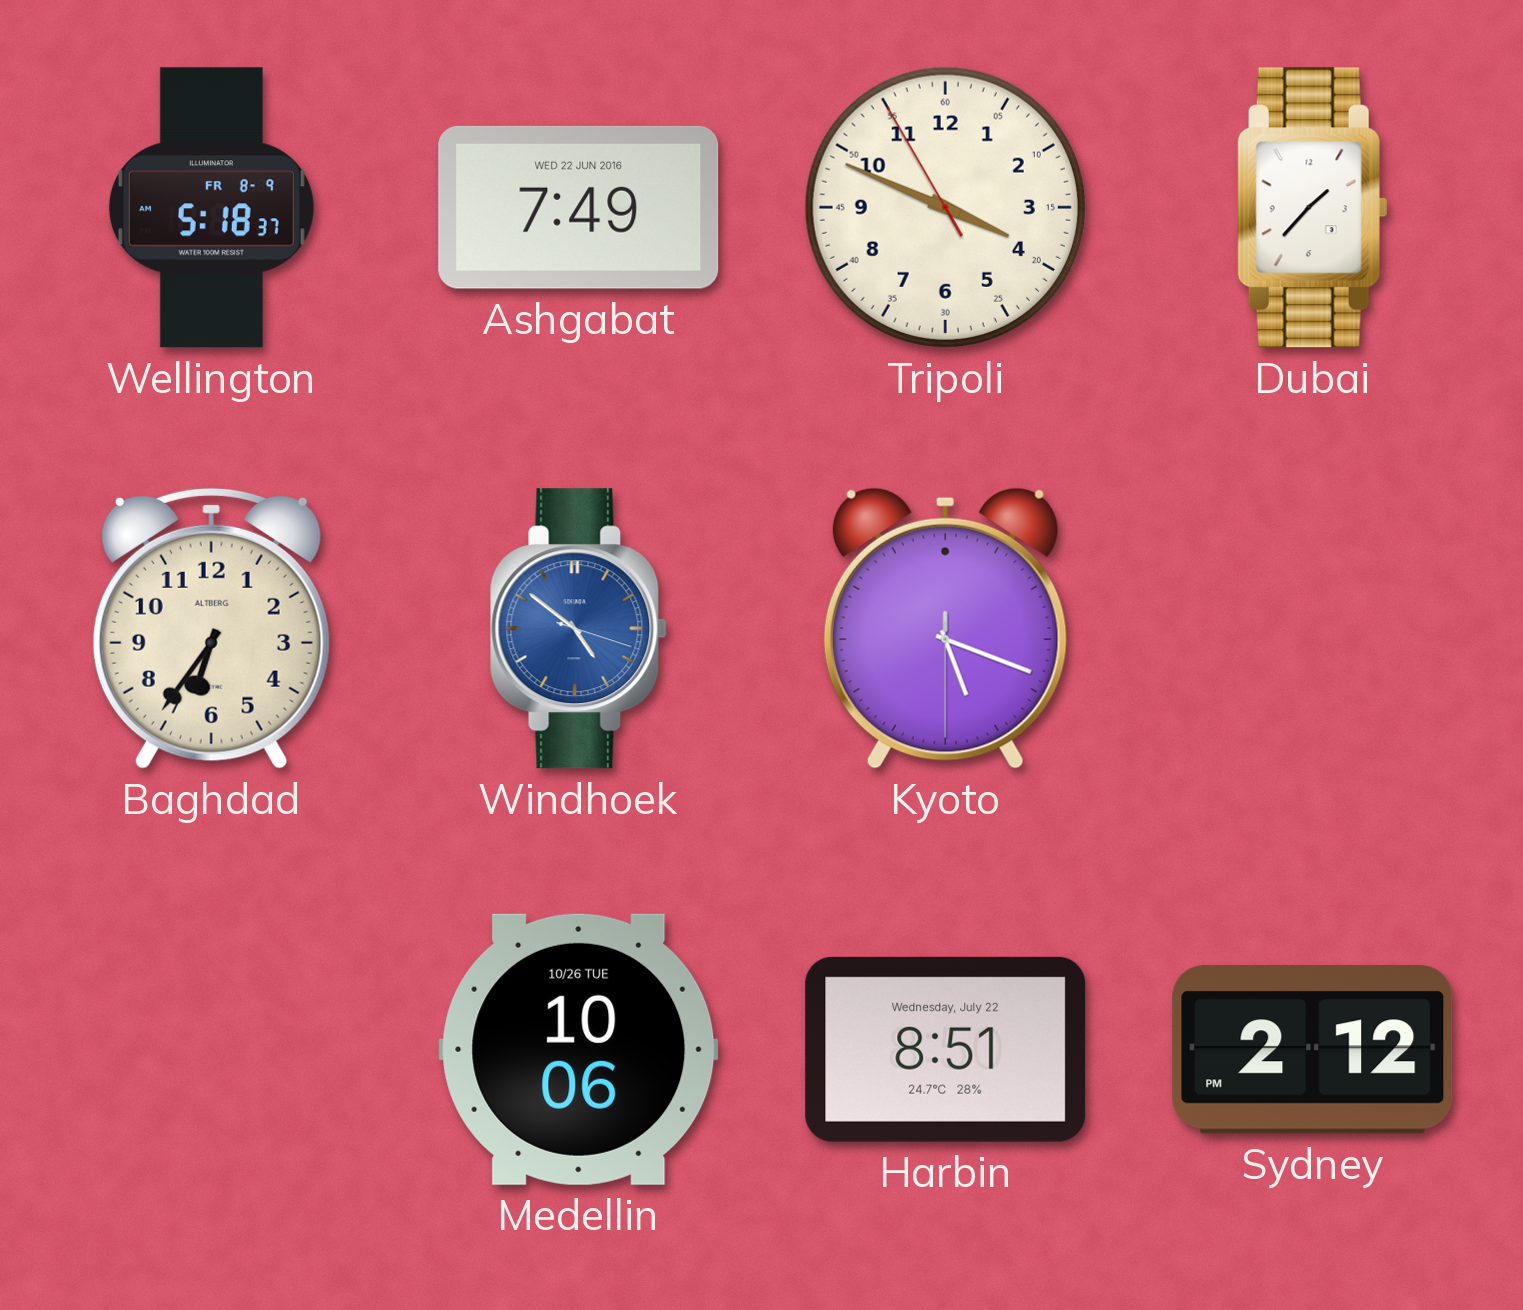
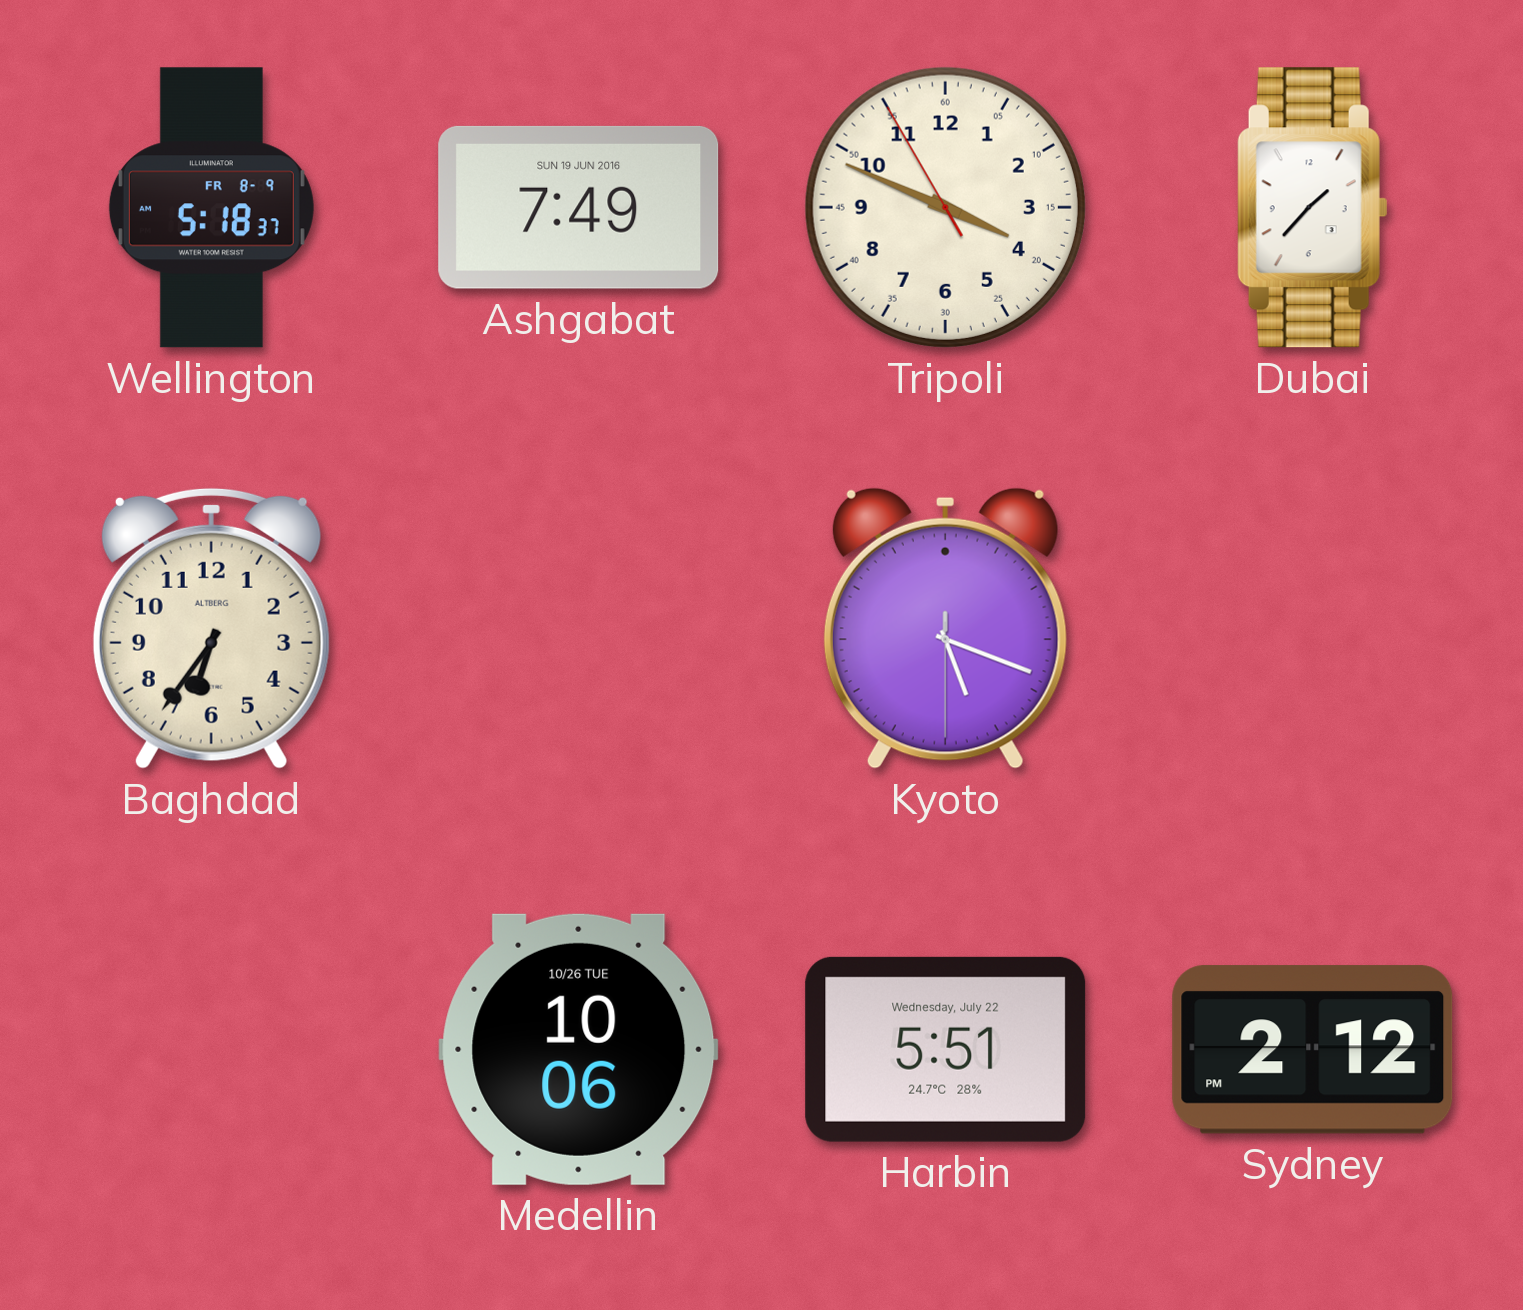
Ashgabat date: WED 22 JUN 2016 -> SUN 19 JUN 2016 (579, 207)
Windhoek: 4:51 -> none (578, 629)
Harbin: 8:51 -> 5:51 (946, 1049)
